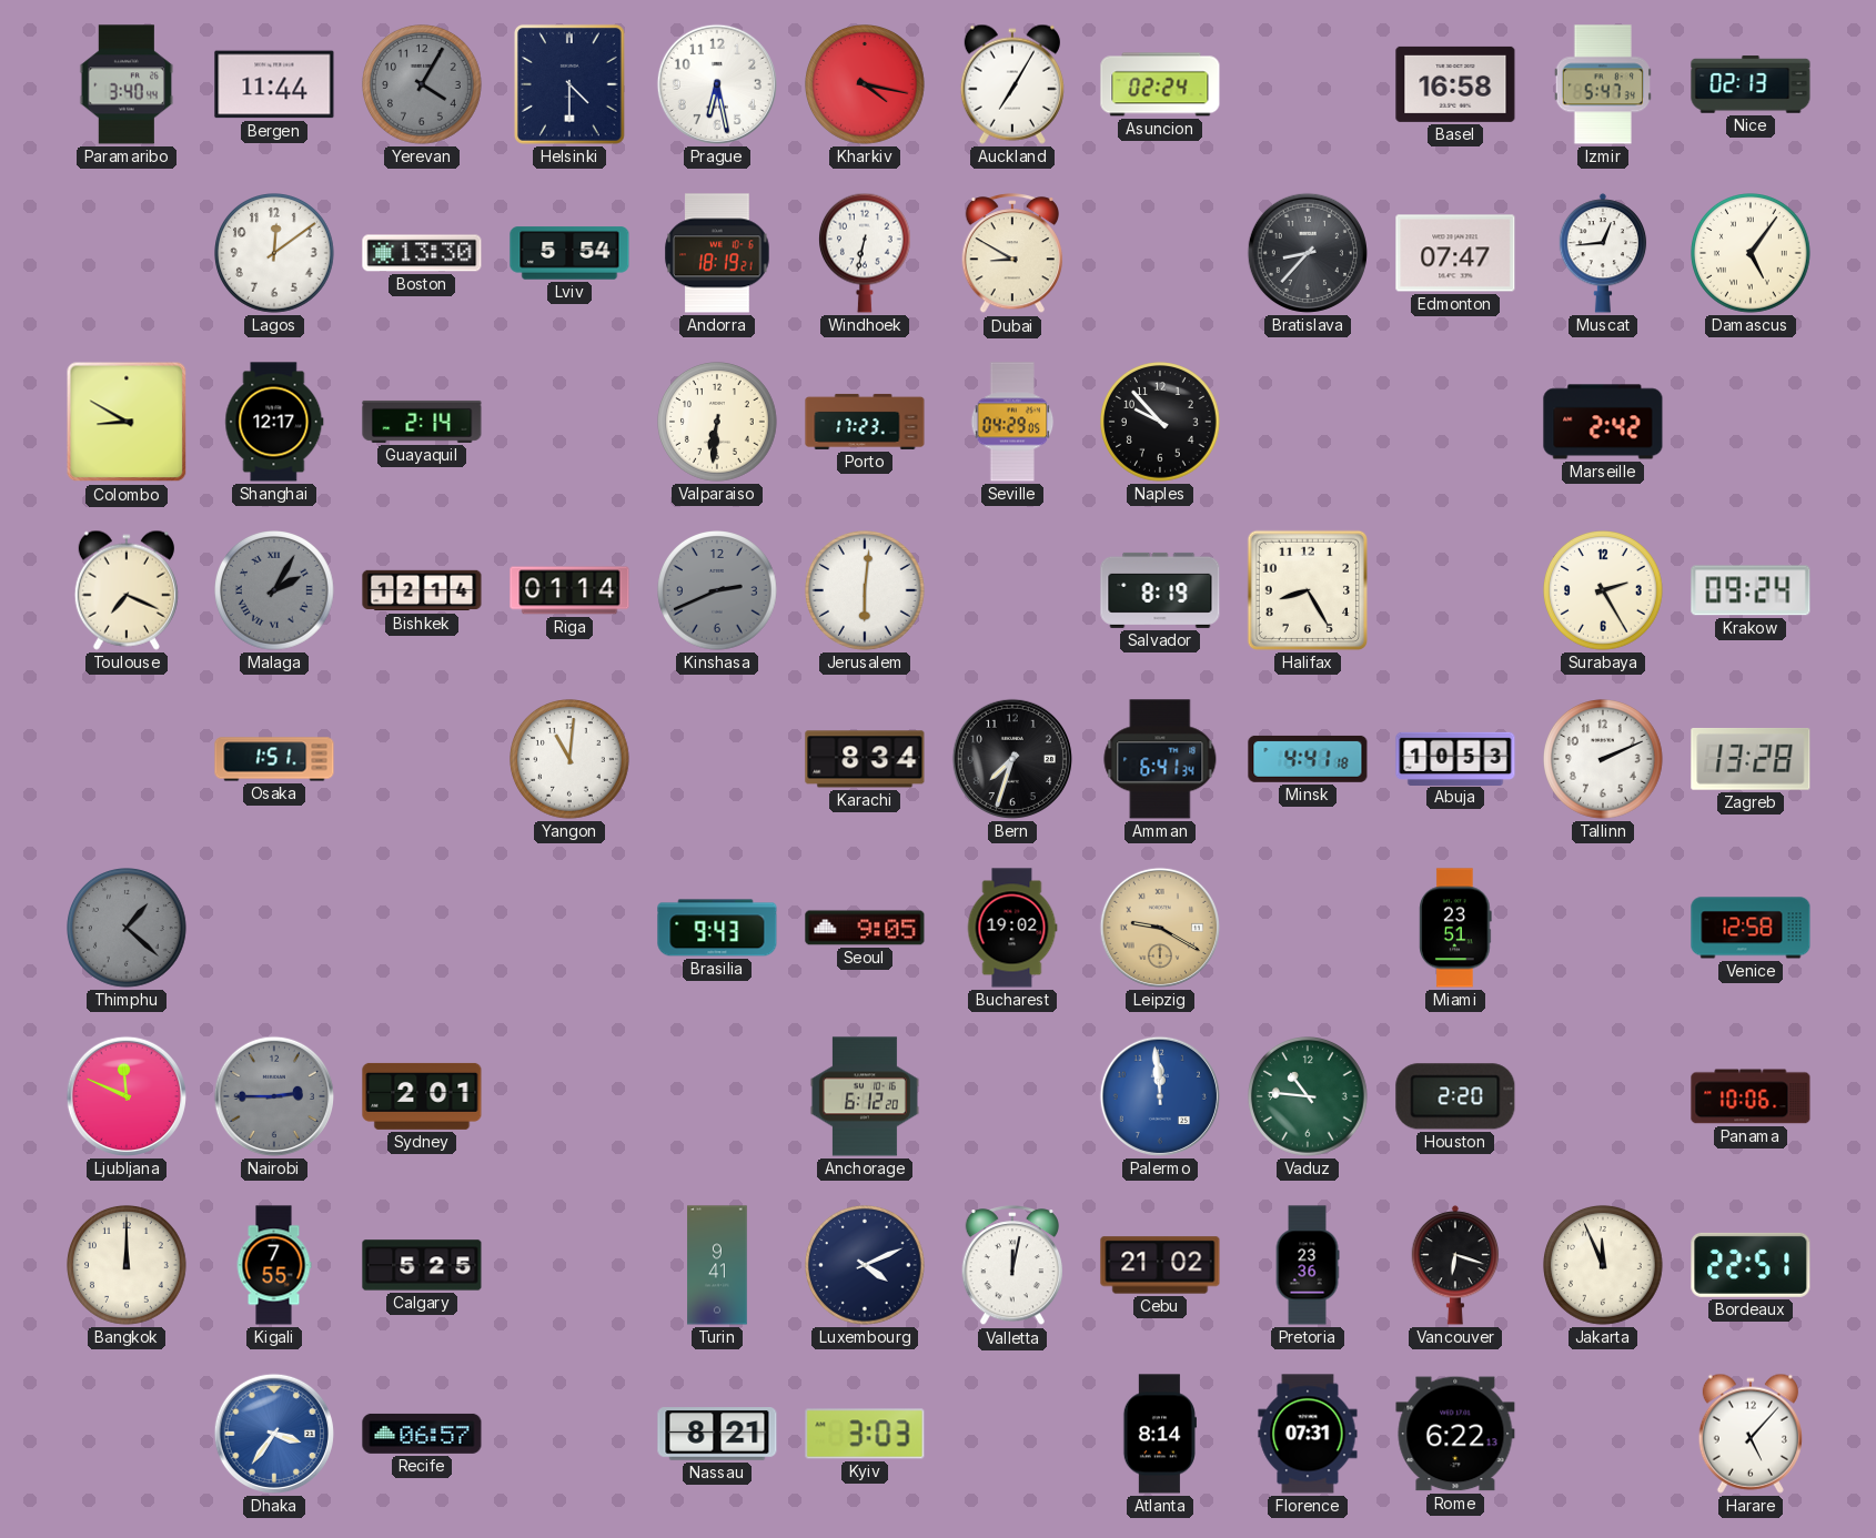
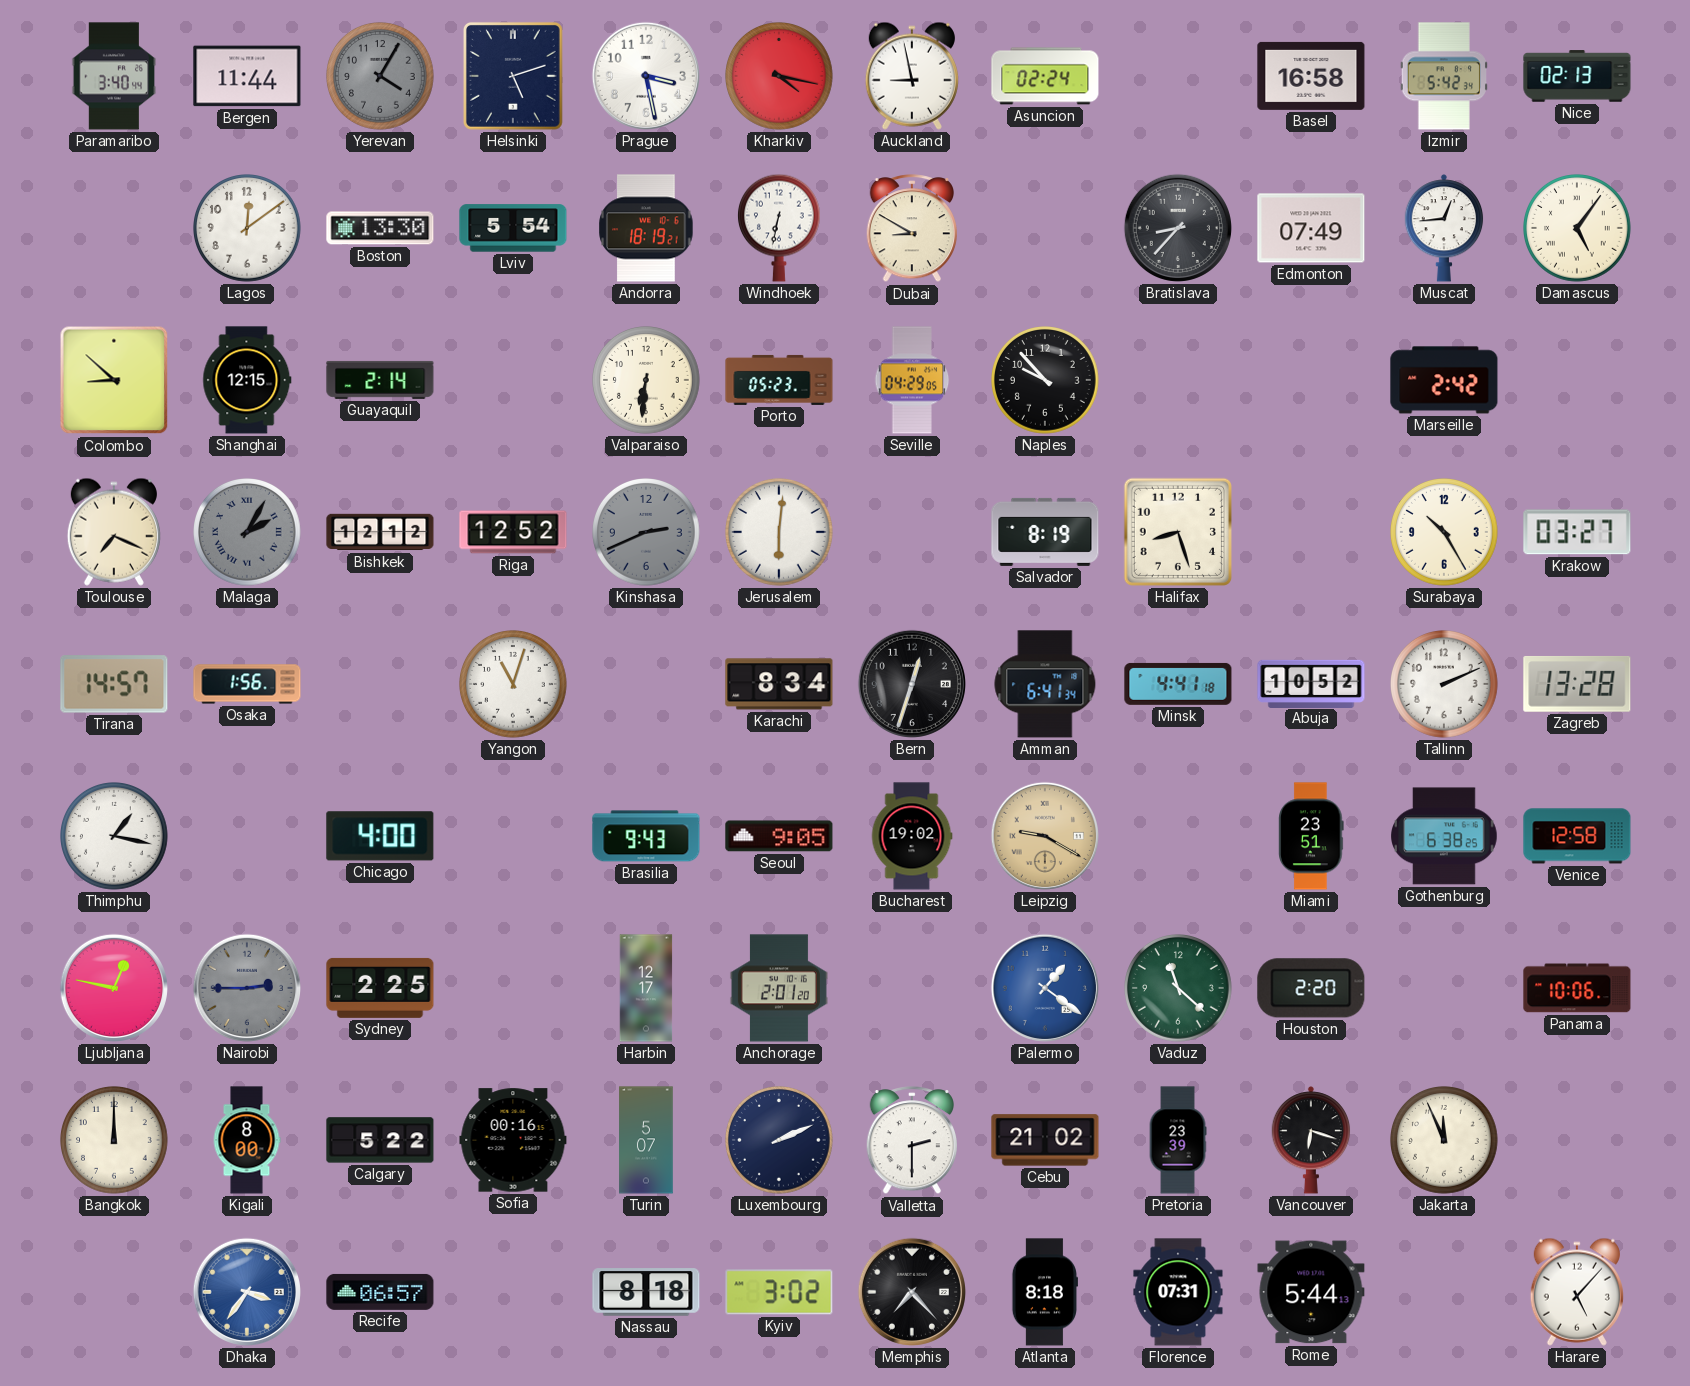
Helsinki: 4:30 -> 5:12 (513, 76)
Prague: 6:28 -> 3:28 (646, 76)
Auckland: 7:05 -> 8:58 (912, 76)
Izmir: 5:47 -> 5:42 (1443, 76)
Edmonton: 07:47 -> 07:49 (1311, 228)
Colombo: 8:50 -> 8:52 (114, 380)
Shanghai: 12:17 -> 12:15 (247, 380)
Porto: 17:23 -> 05:23 (779, 380)
Bishkek: 12:14 -> 12:12 (380, 532)
Riga: 01:14 -> 12:52 (513, 532)
Halifax: 8:25 -> 8:27 (1178, 532)
Surabaya: 2:25 -> 10:25 (1445, 533)
Krakow: 09:24 -> 03:27 (1577, 532)
Tirana: none -> 14:57 (114, 684)
Osaka: 1:51 -> 1:56 (247, 684)
Yangon: 11:01 -> 11:03 (514, 685)
Bern: 7:33 -> 12:33 (912, 684)
Abuja: 10:53 -> 10:52 (1311, 683)
Thimphu: 1:22 -> 1:17 (115, 837)
Thimphu dial: grey -> white (115, 837)
Chicago: none -> 4:00 (380, 836)
Gothenburg: none -> 6:38 (1445, 836)
Ljubljana: 11:49 -> 12:47 (114, 988)
Sydney: 2:01 -> 2:25 (380, 988)
Harbin: none -> 12:17 (646, 988)
Anchorage: 6:12 -> 2:01 (779, 988)
Palermo: 11:59 -> 1:21 (1045, 988)
Vaduz: 10:46 -> 11:22 (1179, 989)
Kigali: 7:55 -> 8:00 (247, 1140)
Calgary: 5:25 -> 5:22 (380, 1140)
Sofia: none -> 00:16 (513, 1140)
Turin: 9:41 -> 5:07 (646, 1140)
Luxembourg: 4:11 -> 2:11 (780, 1141)
Valletta: 12:02 -> 2:30 (911, 1141)
Pretoria: 23:36 -> 23:39 (1178, 1140)
Bordeaux: 22:51 -> none (1751, 1265)
Nassau: 8:21 -> 8:18 (646, 1292)
Kyiv: 3:03 -> 3:02 (779, 1292)
Memphis: none -> 7:23 (912, 1292)
Atlanta: 8:14 -> 8:18 (1045, 1292)
Rome: 6:22 -> 5:44 (1311, 1292)
